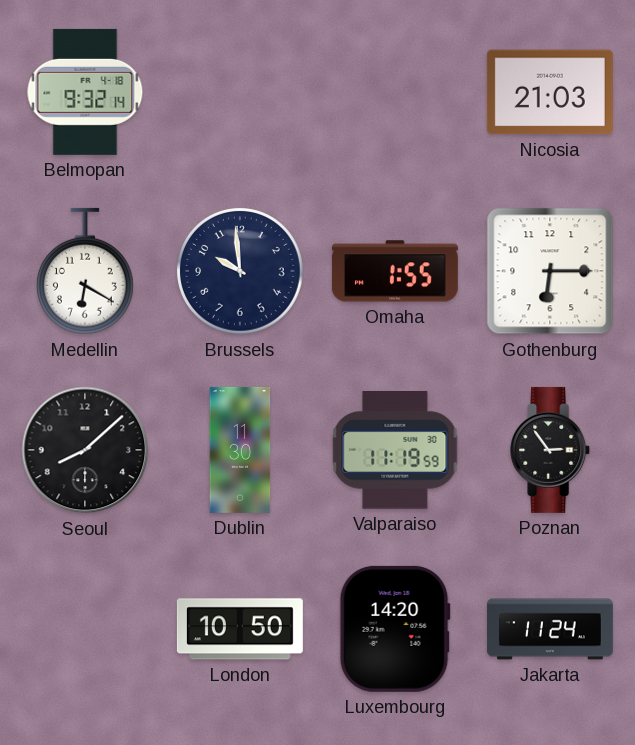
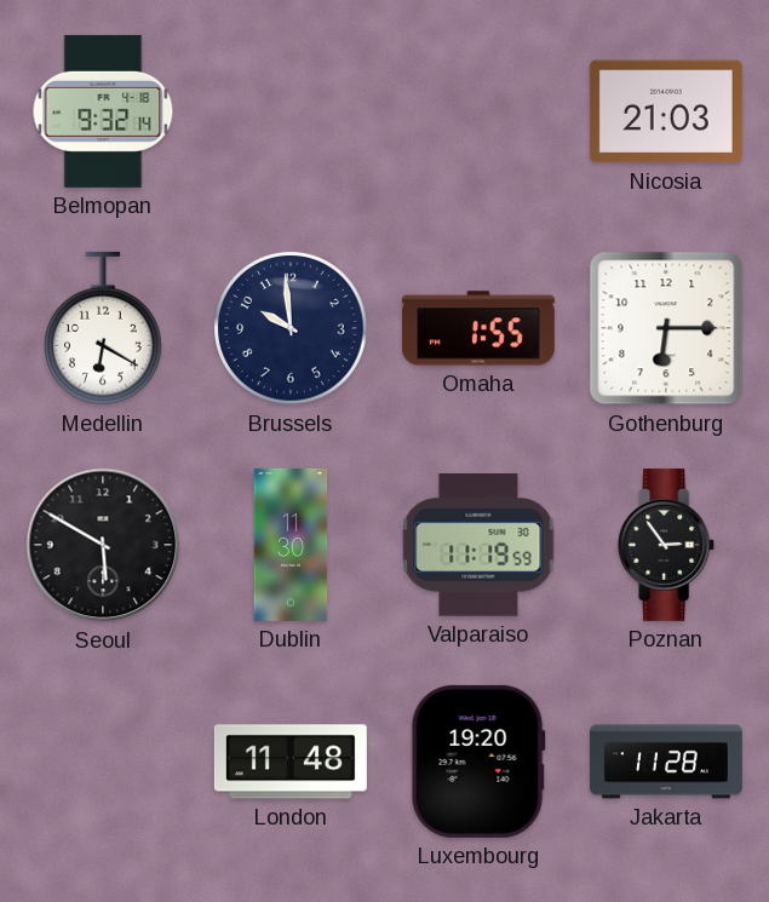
Seoul: 8:08 -> 5:50 (103, 545)
London: 10:50 -> 11:48 (291, 762)
Luxembourg: 14:20 -> 19:20 (478, 762)
Jakarta: 11:24 -> 11:28 (666, 762)
